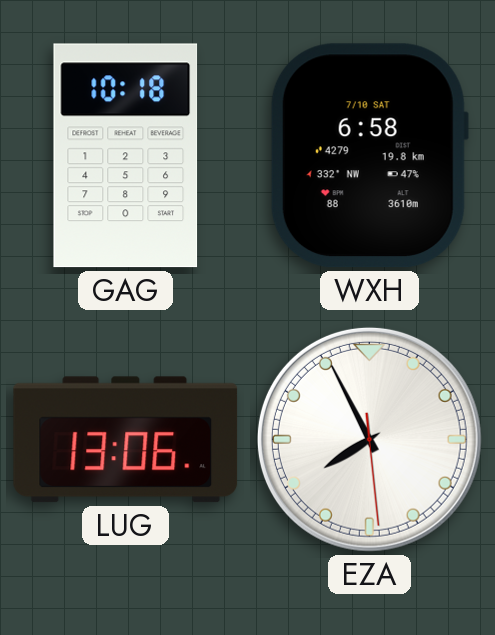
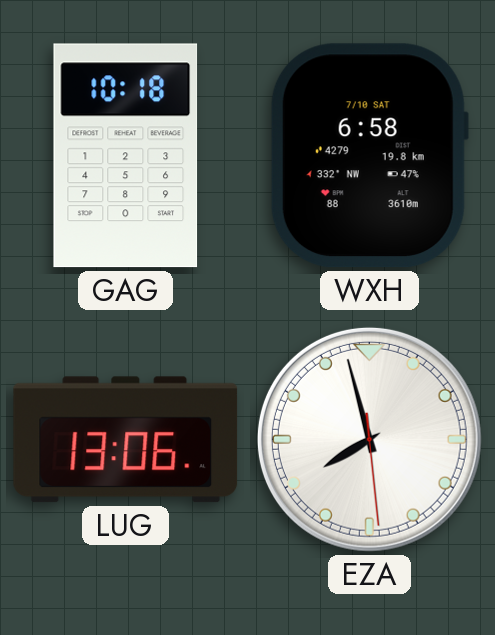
EZA: 7:55 -> 7:57 (369, 439)
